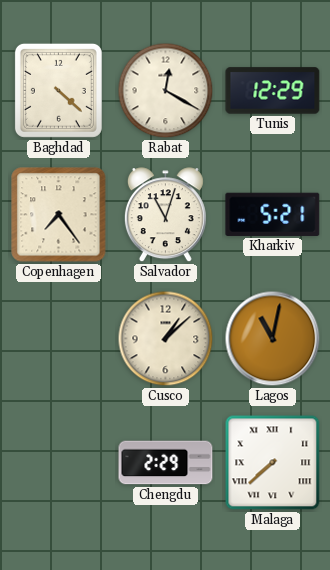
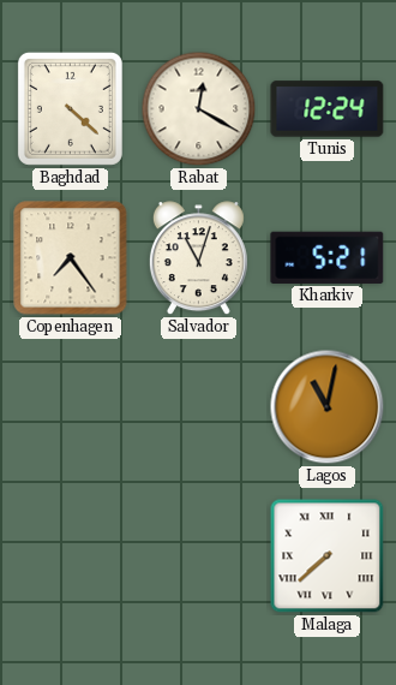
Tunis: 12:29 -> 12:24 (328, 109)
Cusco: 1:08 -> none (166, 339)
Chengdu: 2:29 -> none (166, 463)
